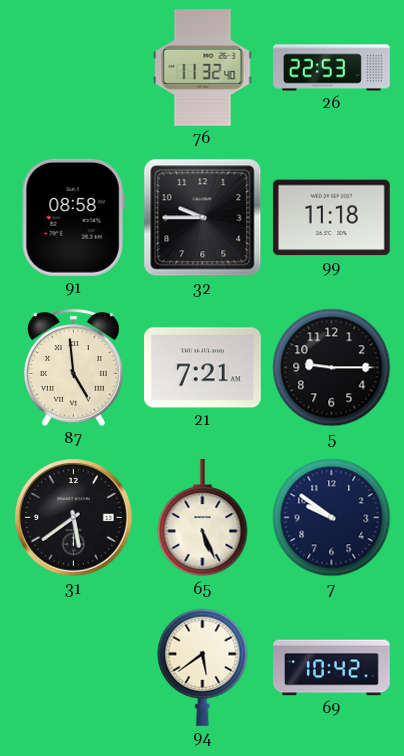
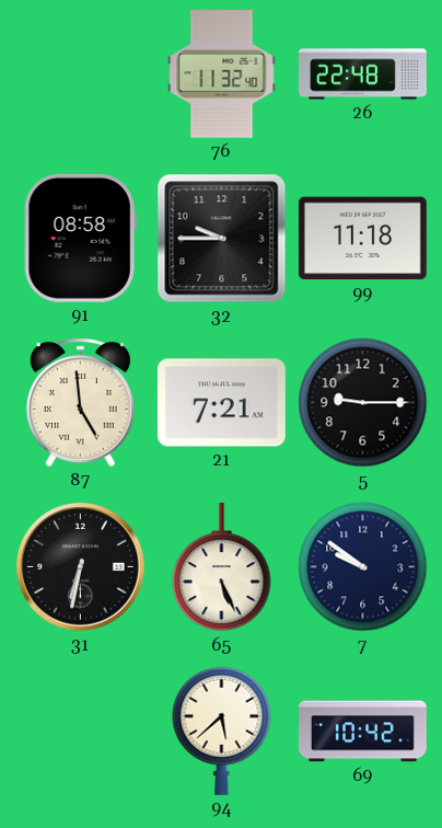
26: 22:53 -> 22:48 (363, 74)
31: 5:39 -> 6:32 (81, 567)
94: 5:39 -> 5:38 (222, 731)
